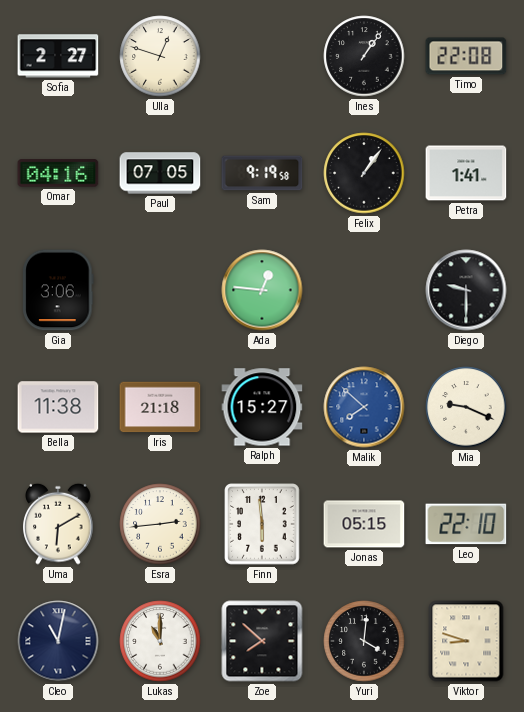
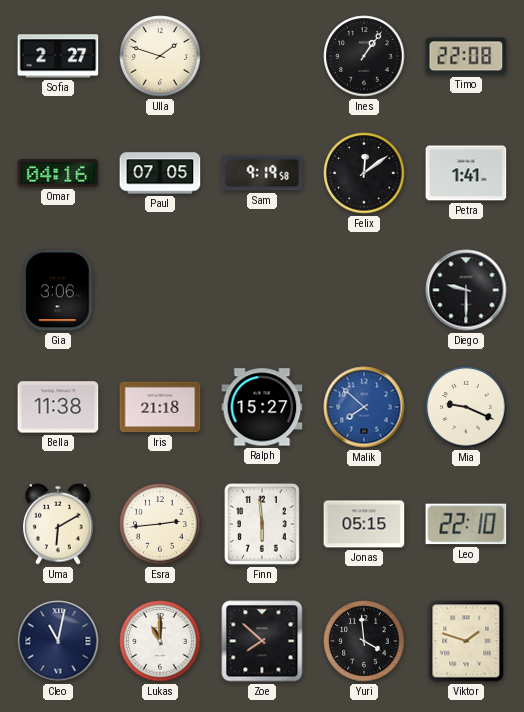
Ulla: 12:48 -> 1:48 (160, 56)
Felix: 1:06 -> 12:09 (364, 173)
Ada: 12:46 -> none (262, 290)
Yuri: 4:01 -> 3:59 (364, 641)
Viktor: 8:48 -> 1:48 (466, 641)
